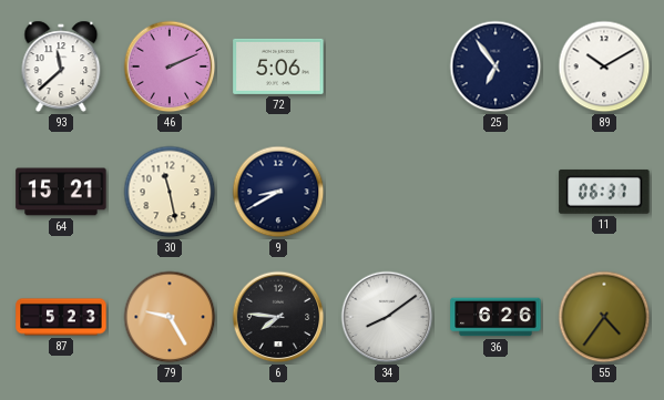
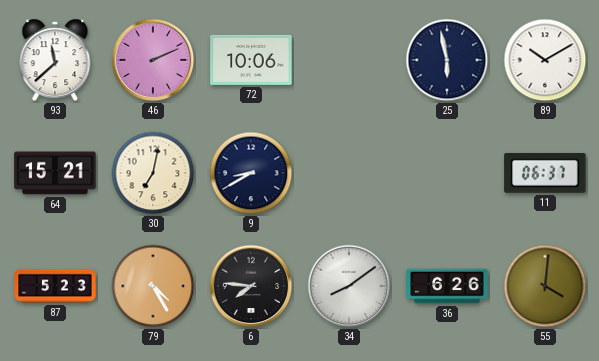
72: 5:06 -> 10:06 (251, 60)
25: 6:54 -> 5:58 (447, 60)
30: 11:28 -> 7:02 (153, 173)
79: 9:25 -> 4:25 (153, 286)
55: 4:36 -> 4:01 (545, 286)
